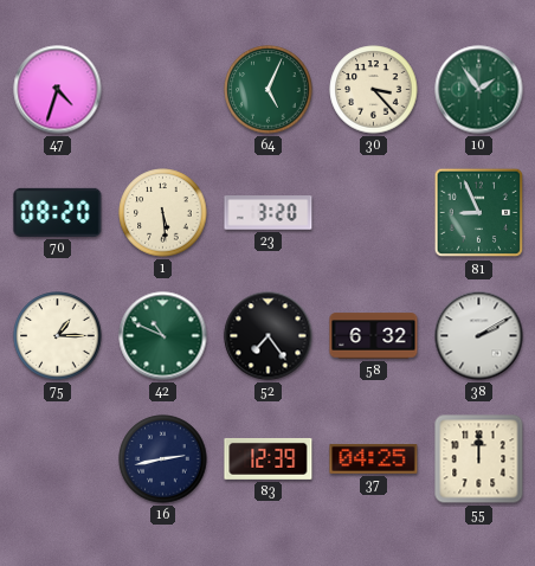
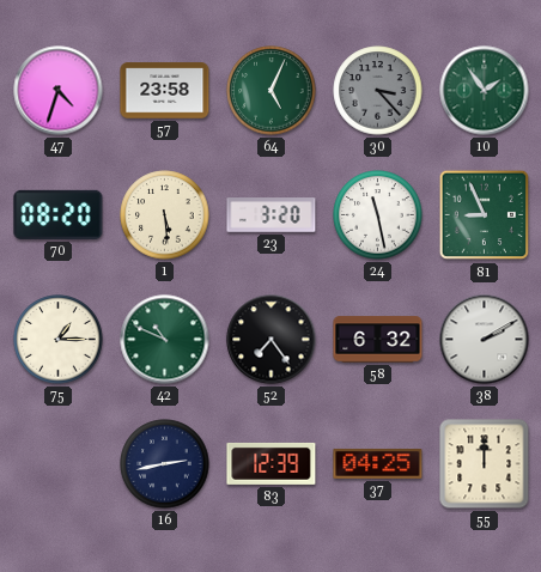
57: none -> 23:58 (165, 91)
30 dial: cream -> grey (378, 91)
24: none -> 11:28 (378, 215)
